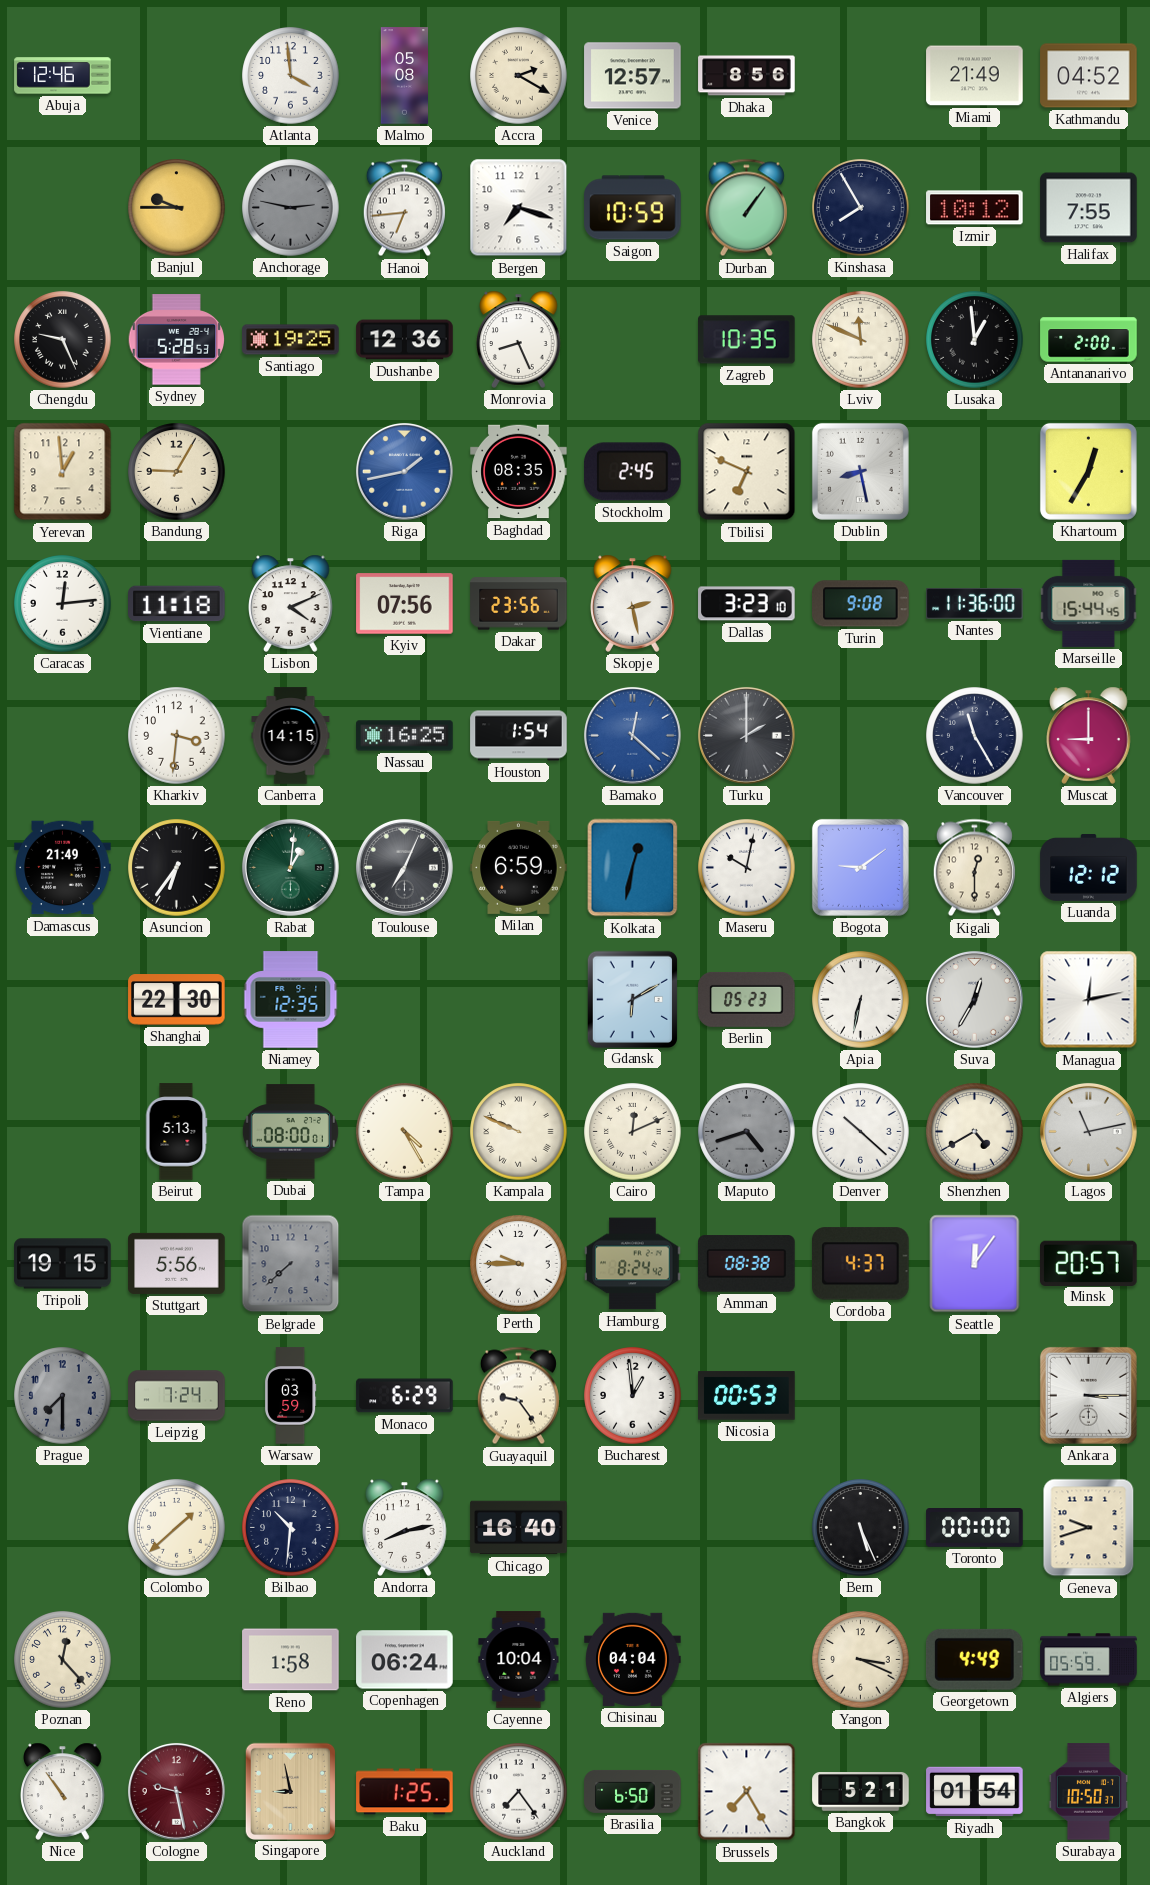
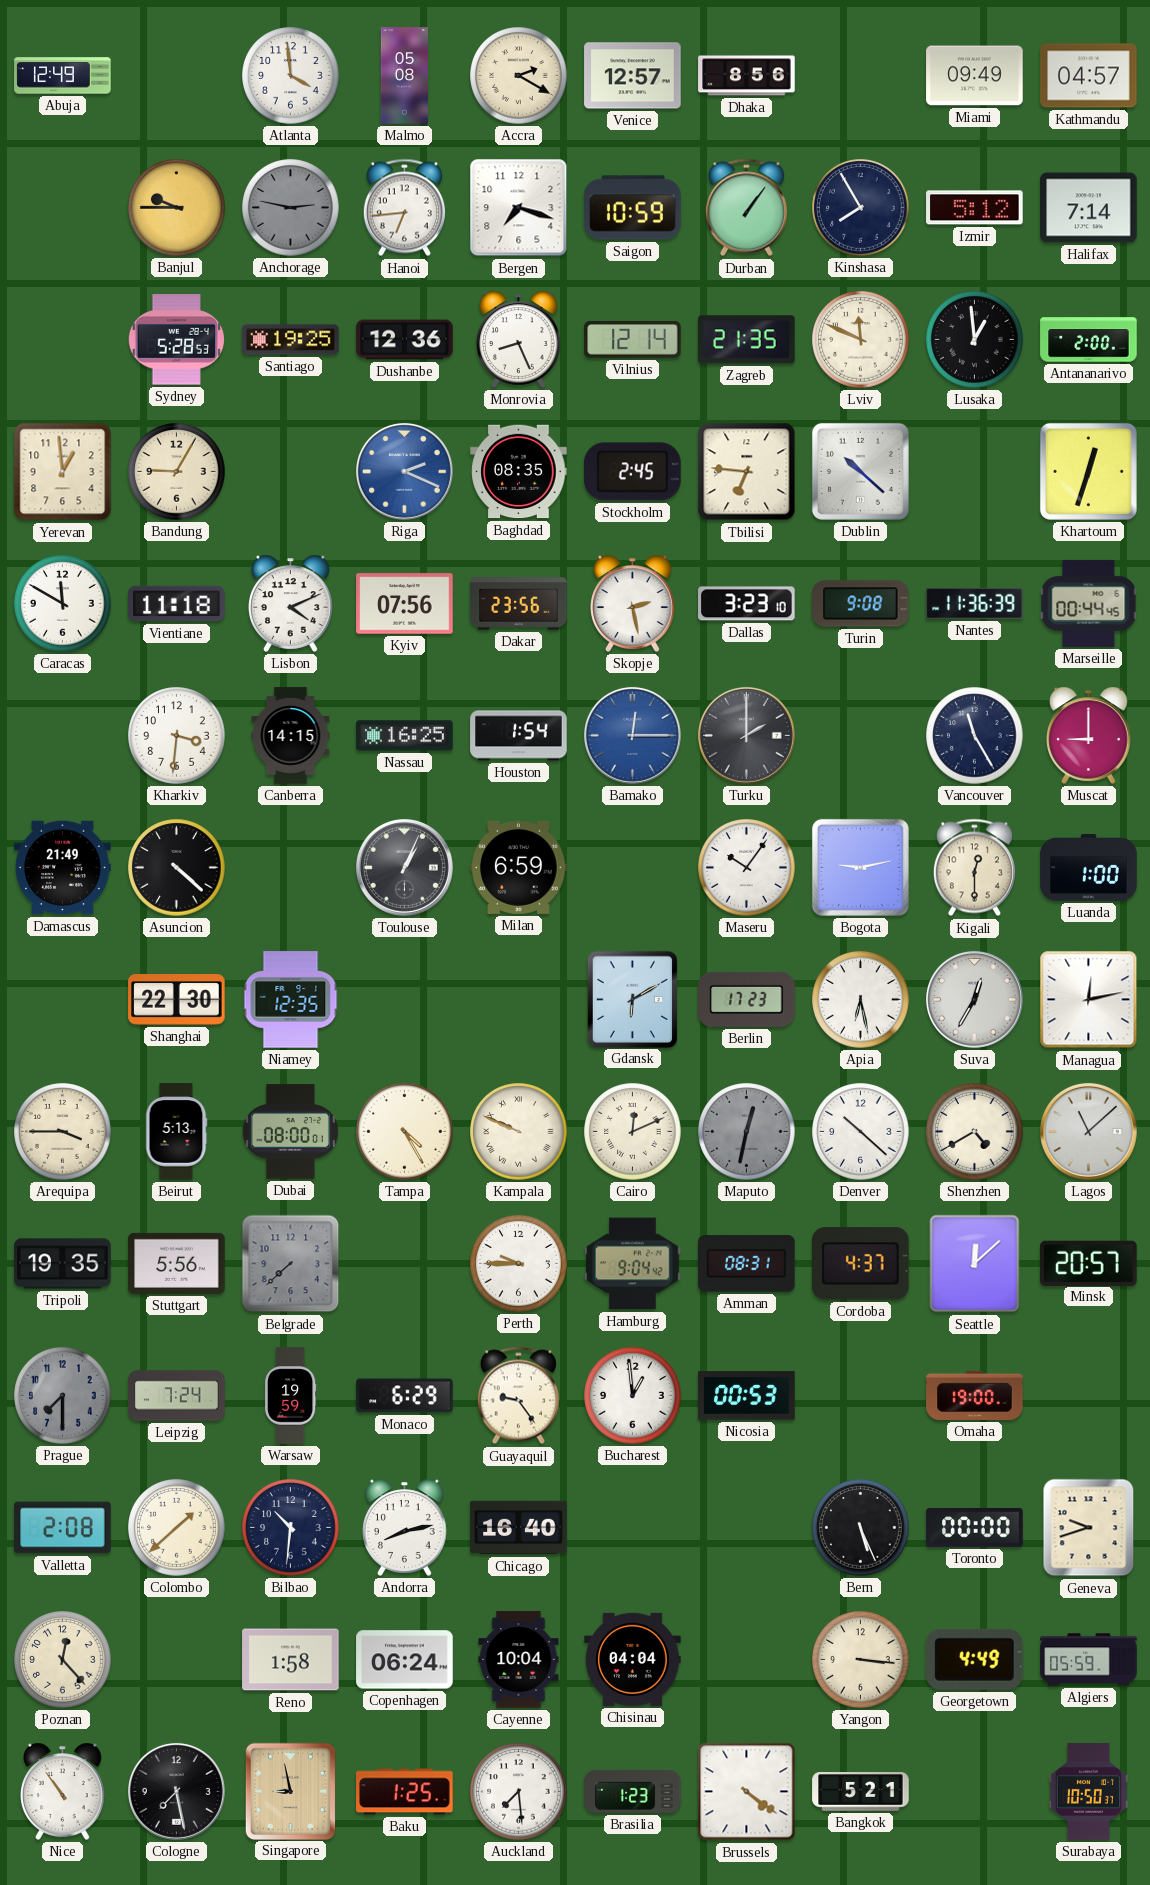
Abuja: 12:46 -> 12:49 (63, 76)
Miami: 21:49 -> 09:49 (975, 76)
Kathmandu: 04:52 -> 04:57 (1089, 76)
Izmir: 10:12 -> 5:12 (975, 208)
Halifax: 7:55 -> 7:14 (1089, 208)
Chengdu: 9:26 -> none (63, 340)
Vilnius: none -> 12:14 (633, 340)
Zagreb: 10:35 -> 21:35 (747, 340)
Riga: 1:43 -> 2:19 (404, 471)
Tbilisi: 6:49 -> 6:46 (747, 472)
Dublin: 8:28 -> 10:22 (860, 471)
Khartoum: 12:35 -> 12:33 (1088, 471)
Caracas: 12:14 -> 11:50 (63, 604)
Nantes: 11:36:00 -> 11:36:39 (975, 603)
Marseille: 15:44 -> 00:44 (1089, 603)
Bamako: 12:22 -> 12:15 (632, 735)
Asuncion: 6:36 -> 4:22 (177, 868)
Rabat: 1:01 -> none (290, 867)
Toulouse: 7:04 -> 1:04 (404, 867)
Kolkata: 12:32 -> none (633, 868)
Maseru: 10:02 -> 10:06 (747, 868)
Bogota: 9:09 -> 9:13 (860, 867)
Luanda: 12:12 -> 1:00 (1089, 868)
Berlin: 05:23 -> 17:23 (747, 999)
Apia: 6:32 -> 6:28 (861, 1000)
Arequipa: none -> 3:45 (63, 1132)
Maputo: 4:42 -> 12:32 (747, 1132)
Lagos: 11:13 -> 11:08 (1088, 1131)
Tripoli: 19:15 -> 19:35 (63, 1264)
Hamburg: 8:24 -> 9:04 (633, 1264)
Amman: 08:38 -> 08:31 (747, 1264)
Seattle: 12:06 -> 12:08 (975, 1264)
Warsaw: 03:59 -> 19:59 (290, 1396)
Omaha: none -> 19:00 (975, 1395)
Ankara: 3:15 -> none (1088, 1395)
Valletta: none -> 2:08 (63, 1528)
Yangon: 3:19 -> 3:16 (861, 1660)
Cologne: 9:28 -> 7:28 (176, 1791)
Cologne dial: burgundy -> black (176, 1791)
Auckland: 7:24 -> 7:29 (519, 1792)
Brasilia: 6:50 -> 1:23 (633, 1791)
Brussels: 7:25 -> 4:21 (747, 1792)
Riyadh: 01:54 -> none (975, 1792)
